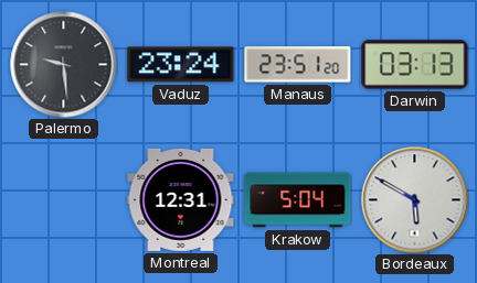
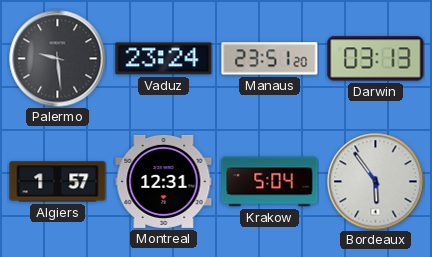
Algiers: none -> 1:57 (58, 182)
Bordeaux: 5:50 -> 5:54 (376, 182)
